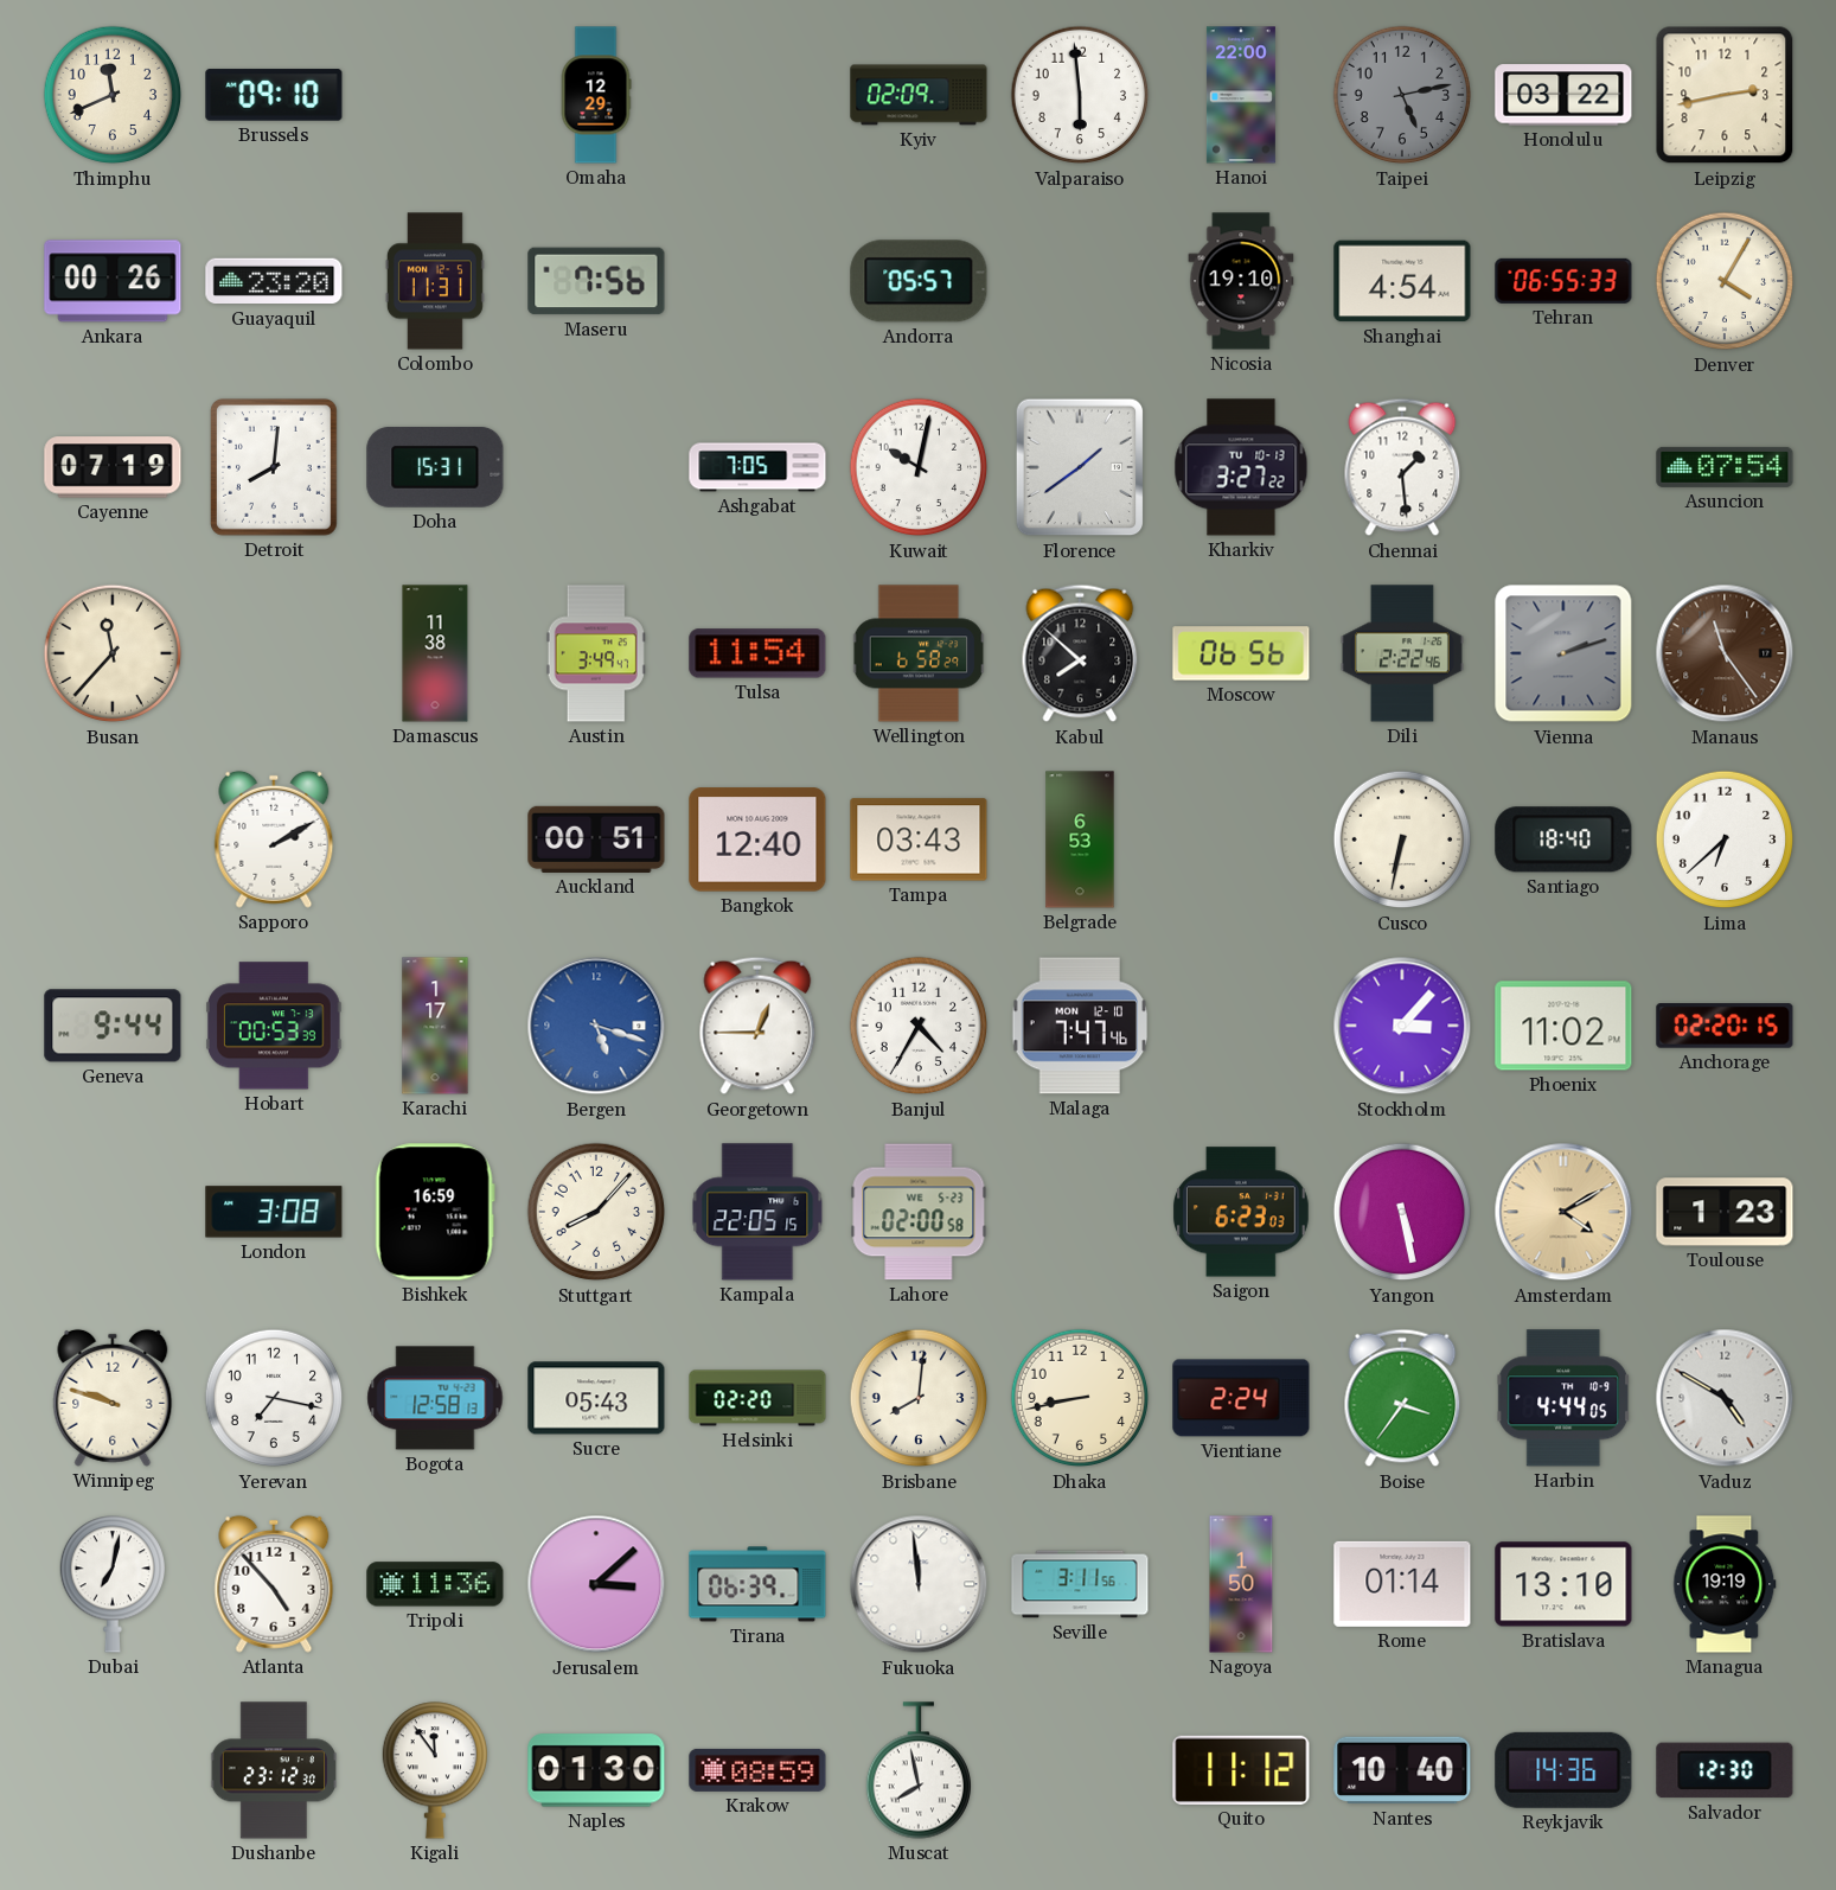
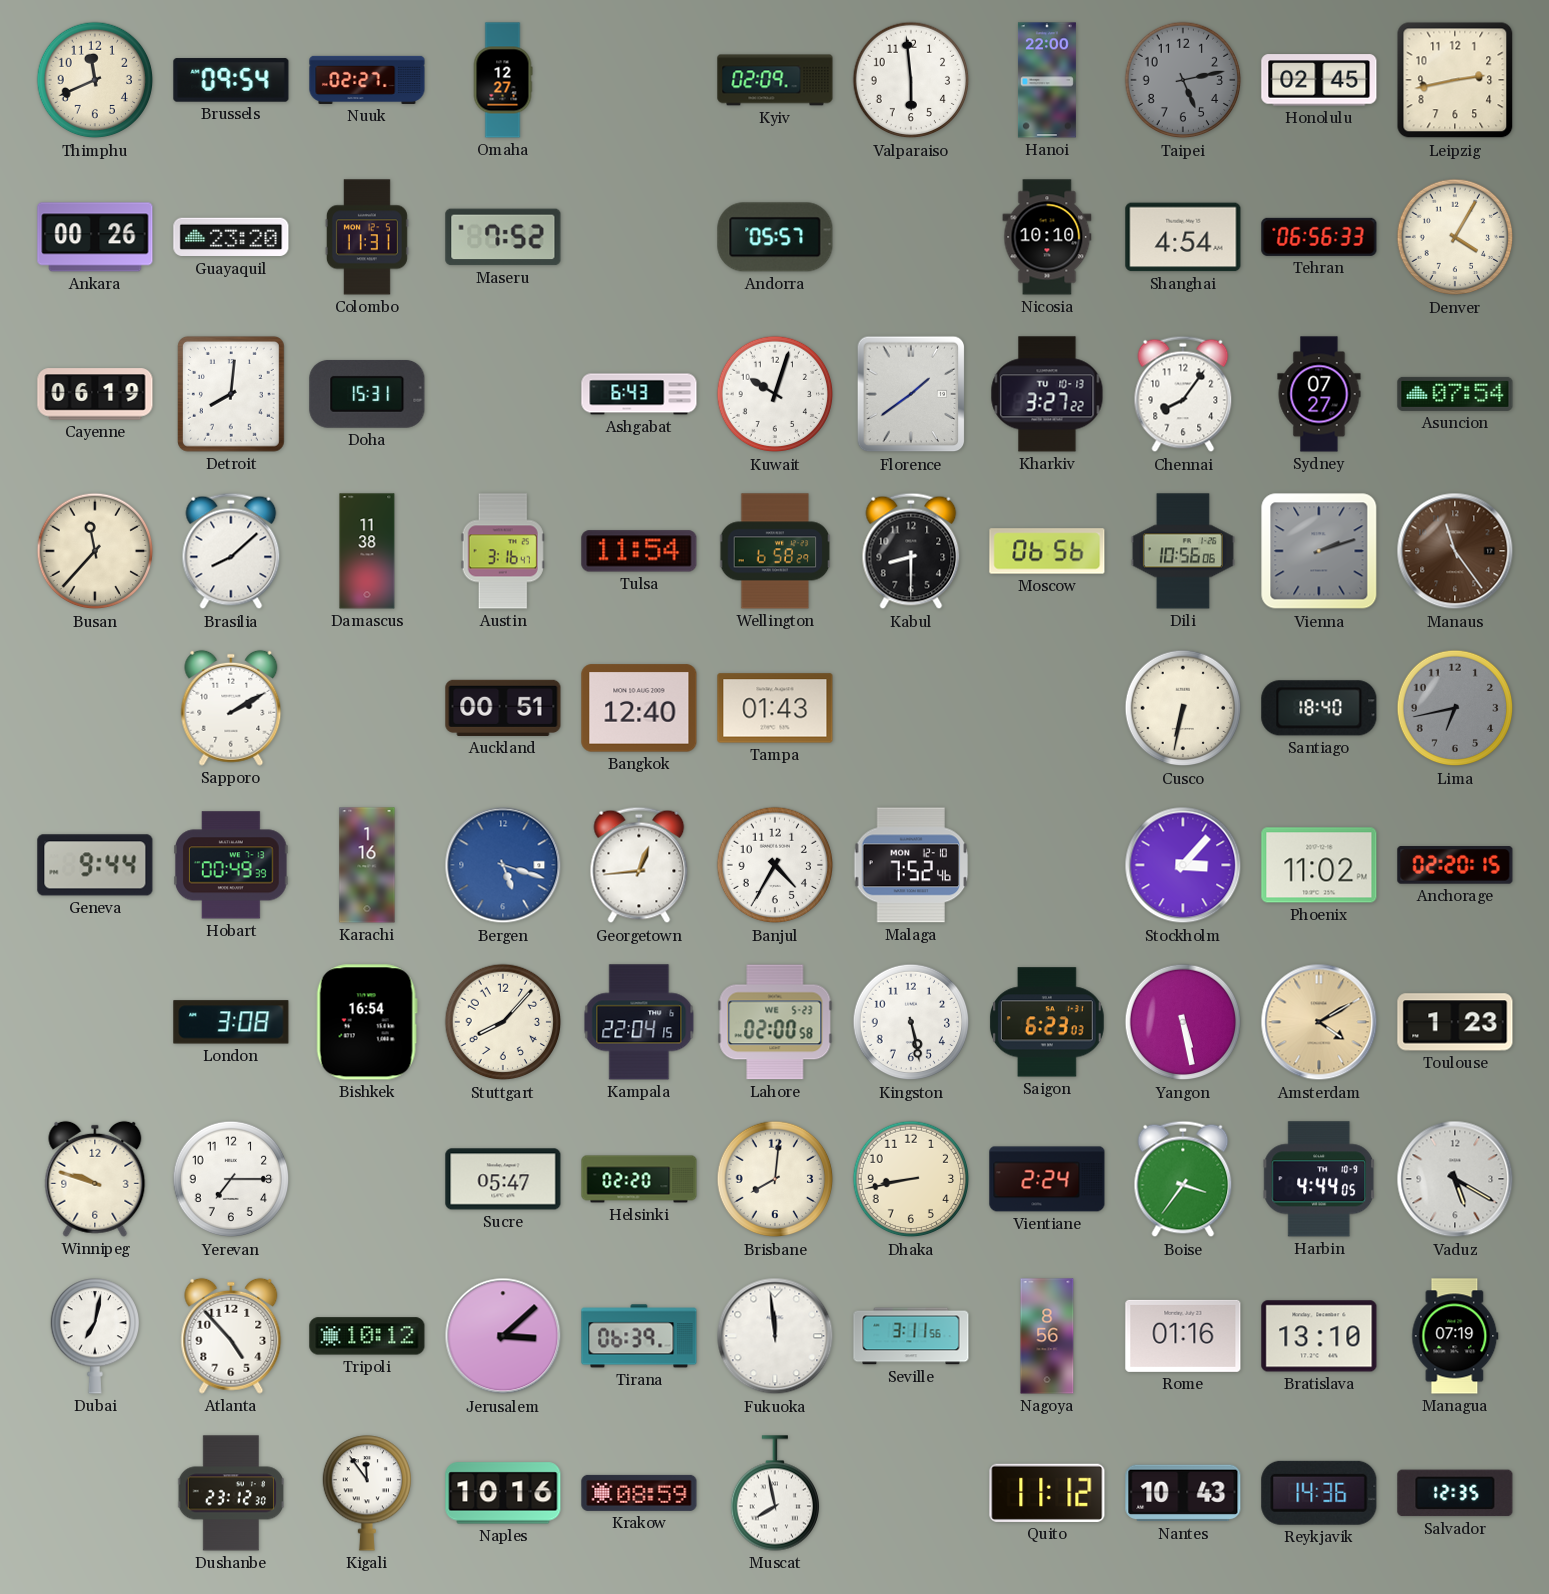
Brussels: 09:10 -> 09:54 (231, 80)
Nuuk: none -> 02:27 (367, 80)
Omaha: 12:29 -> 12:27 (503, 80)
Honolulu: 03:22 -> 02:45 (1319, 80)
Maseru: 7:56 -> 7:52 (503, 237)
Nicosia: 19:10 -> 10:10 (1047, 237)
Tehran: 06:55 -> 06:56 (1319, 237)
Cayenne: 07:19 -> 06:19 (95, 394)
Ashgabat: 7:05 -> 6:43 (639, 394)
Kuwait: 10:02 -> 10:03 (775, 394)
Chennai: 1:29 -> 8:06 (1183, 394)
Sydney: none -> 07:27 (1319, 394)
Brasilia: none -> 8:08 (231, 551)
Austin: 3:49 -> 3:16 (503, 551)
Kabul: 7:52 -> 8:30 (911, 551)
Dili: 2:22 -> 10:56 (1183, 551)
Tampa: 03:43 -> 01:43 (775, 708)
Belgrade: 6:53 -> none (1080, 839)
Lima: 6:38 -> 6:43 (1455, 708)
Lima dial: white -> grey (1455, 708)
Hobart: 00:53 -> 00:49 (232, 865)
Karachi: 1:17 -> 1:16 (367, 865)
Georgetown: 12:45 -> 12:44 (639, 865)
Malaga: 7:47 -> 7:52 (911, 865)
Bishkek: 16:59 -> 16:54 (367, 1022)
Kampala: 22:05 -> 22:04 (639, 1022)
Kingston: none -> 5:28 (911, 1022)
Yerevan: 7:17 -> 7:15 (231, 1179)
Bogota: 12:58 -> none (435, 1398)
Sucre: 05:43 -> 05:47 (503, 1179)
Vaduz: 4:50 -> 5:20 (1455, 1179)
Tripoli: 11:36 -> 10:12 (367, 1336)
Nagoya: 1:50 -> 8:56 (1047, 1336)
Rome: 01:14 -> 01:16 (1183, 1336)
Managua: 19:19 -> 07:19 (1455, 1336)
Naples: 01:30 -> 10:16 (503, 1493)
Nantes: 10:40 -> 10:43 (1183, 1493)
Salvador: 12:30 -> 12:35 (1455, 1493)
